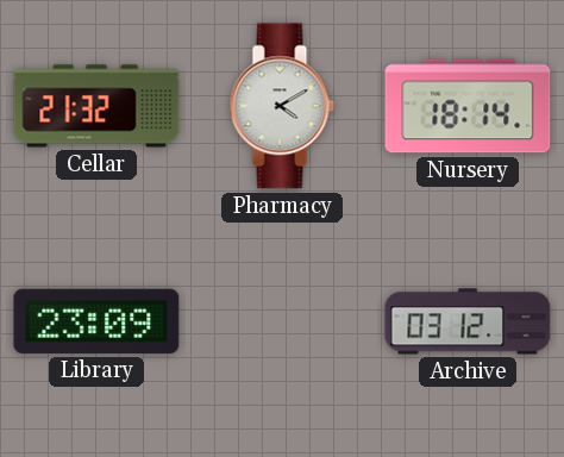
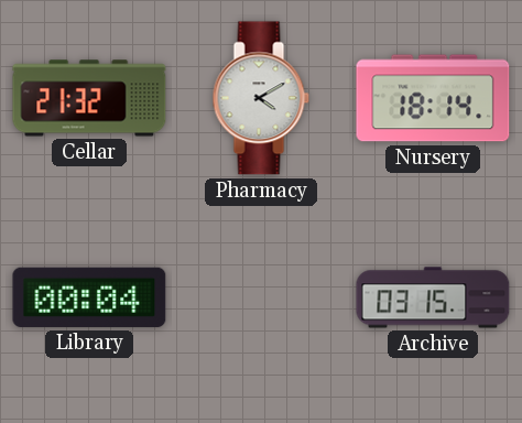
Library: 23:09 -> 00:04 (89, 297)
Archive: 03:12 -> 03:15 (433, 297)
